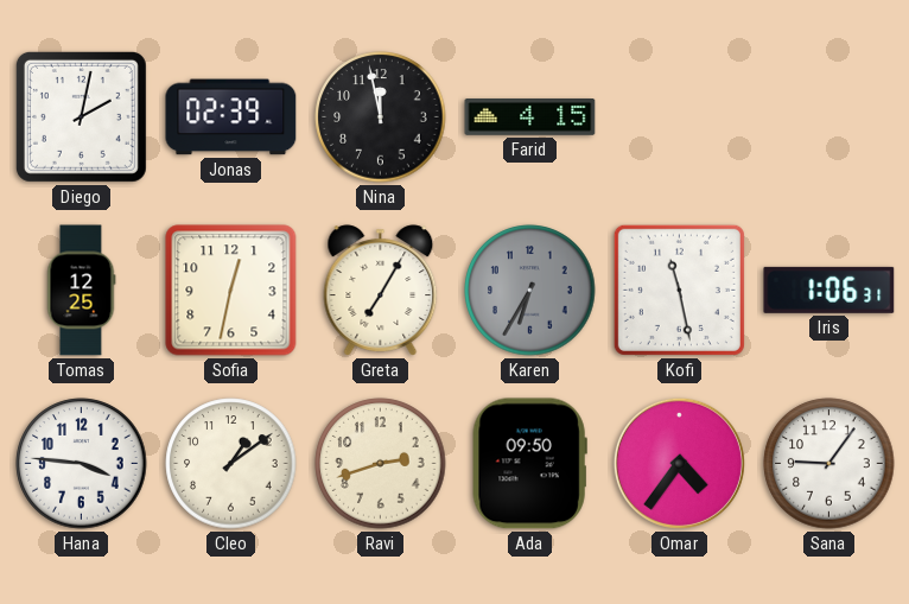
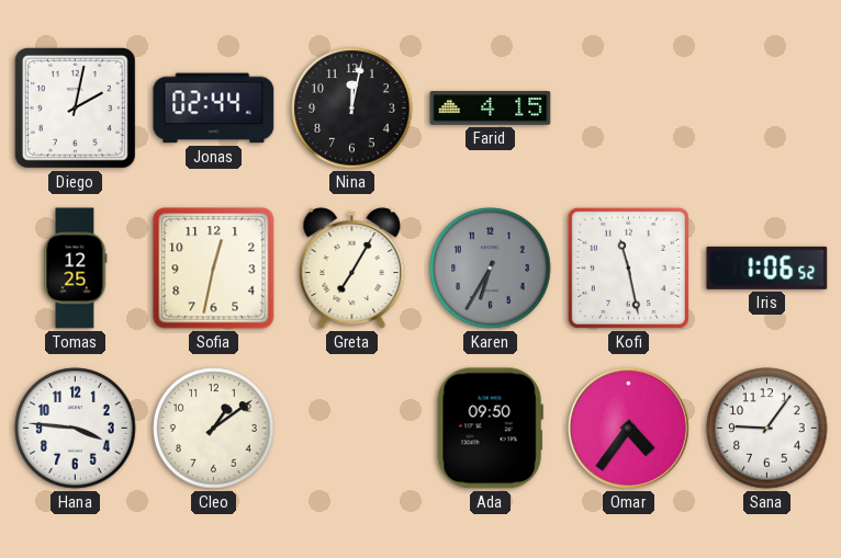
Jonas: 02:39 -> 02:44 (214, 109)
Nina: 11:58 -> 12:02 (352, 109)
Iris: 1:06:31 -> 1:06:52 (767, 267)
Ravi: 2:42 -> none (381, 464)
